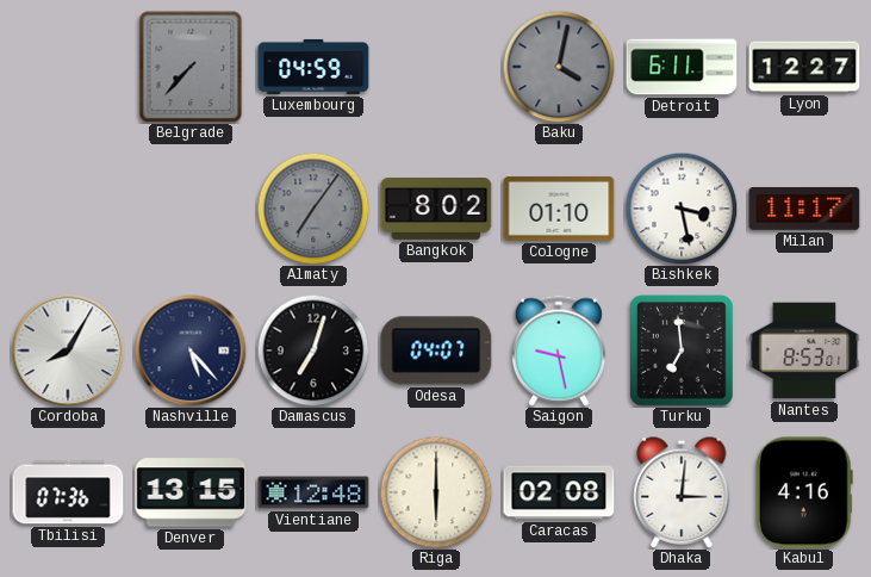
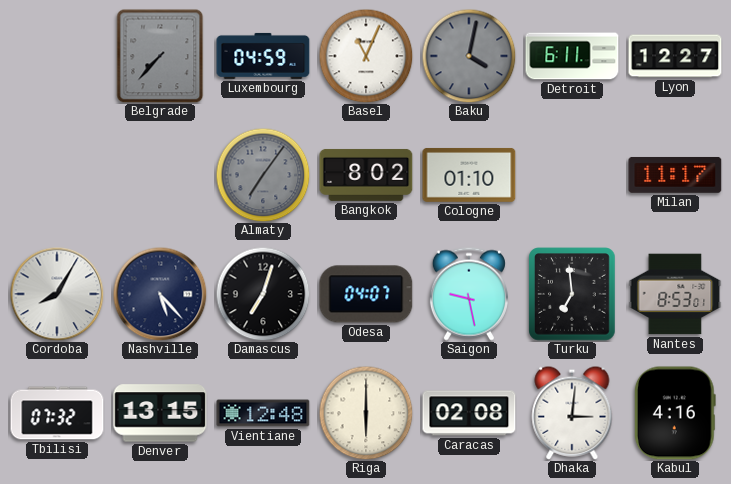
Basel: none -> 11:04 (366, 56)
Bishkek: 3:28 -> none (682, 209)
Tbilisi: 07:36 -> 07:32 (57, 413)
